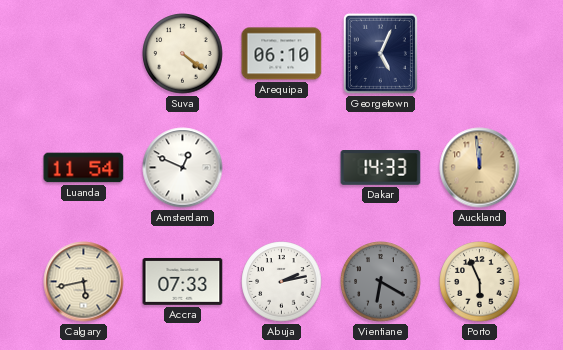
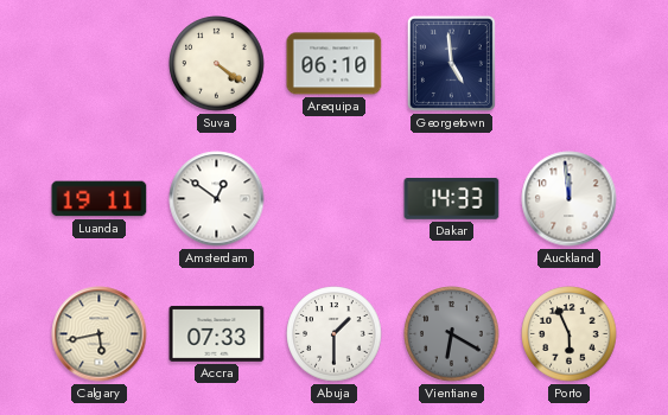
Georgetown: 5:04 -> 4:59 (451, 63)
Luanda: 11:54 -> 19:11 (100, 199)
Amsterdam: 12:49 -> 12:51 (217, 199)
Auckland dial: champagne -> white (570, 199)
Abuja: 2:13 -> 1:30 (335, 334)
